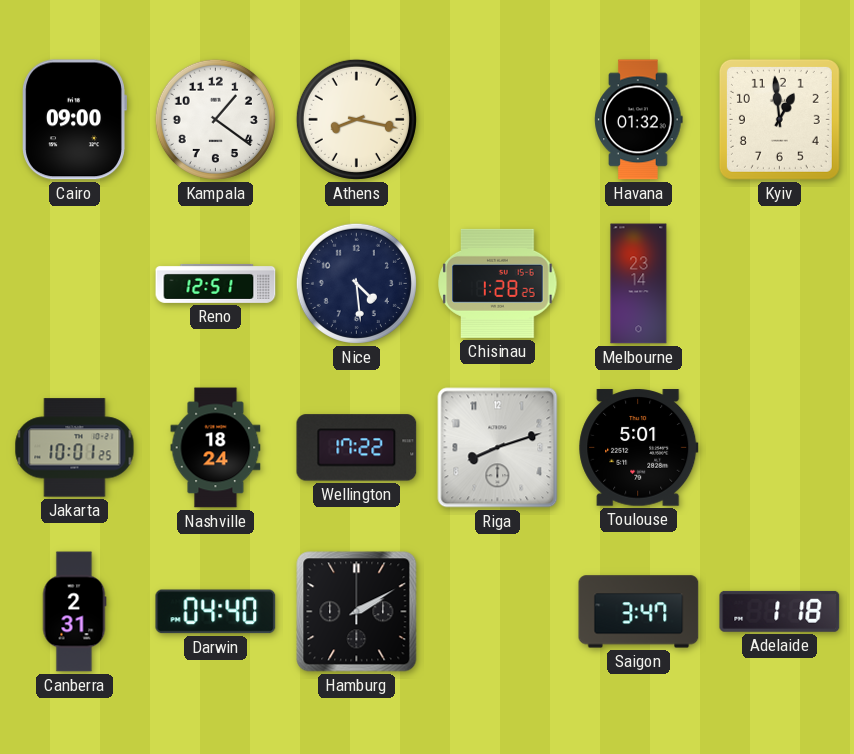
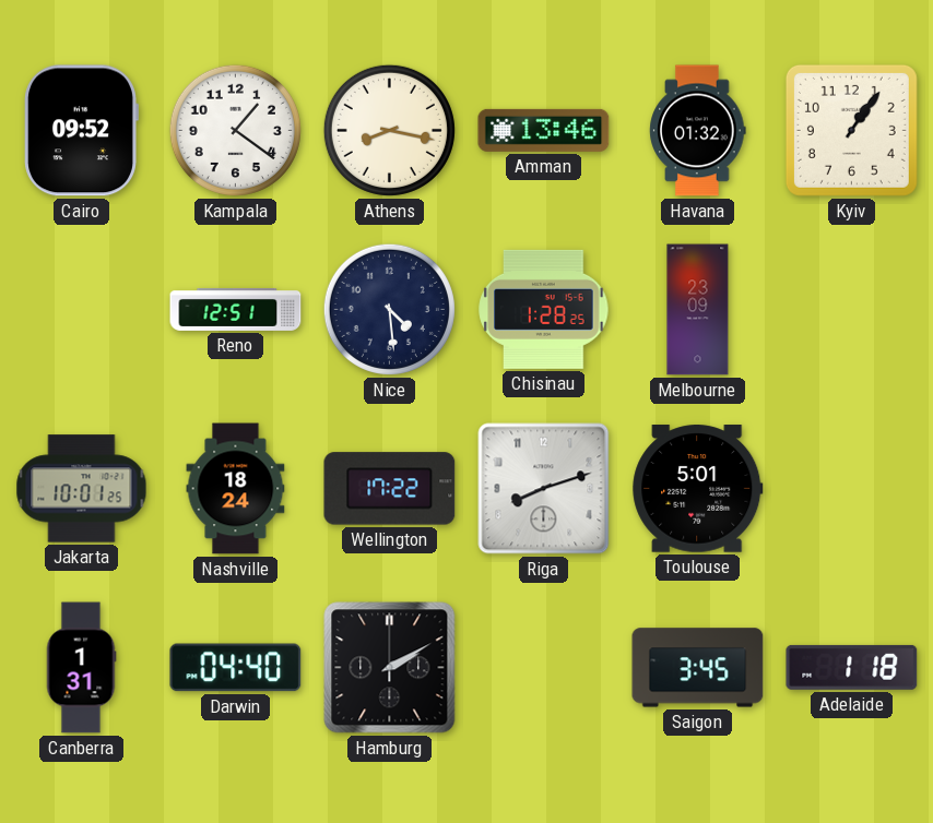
Cairo: 09:00 -> 09:52 (81, 131)
Amman: none -> 13:46 (544, 130)
Kyiv: 12:59 -> 1:06 (851, 130)
Melbourne: 23:14 -> 23:09 (698, 310)
Canberra: 2:31 -> 1:31 (81, 668)
Saigon: 3:47 -> 3:45 (698, 668)
